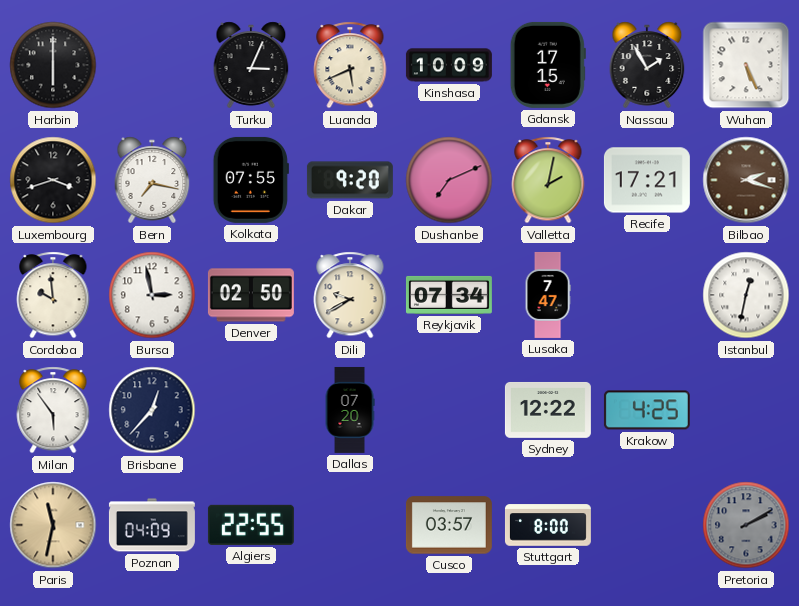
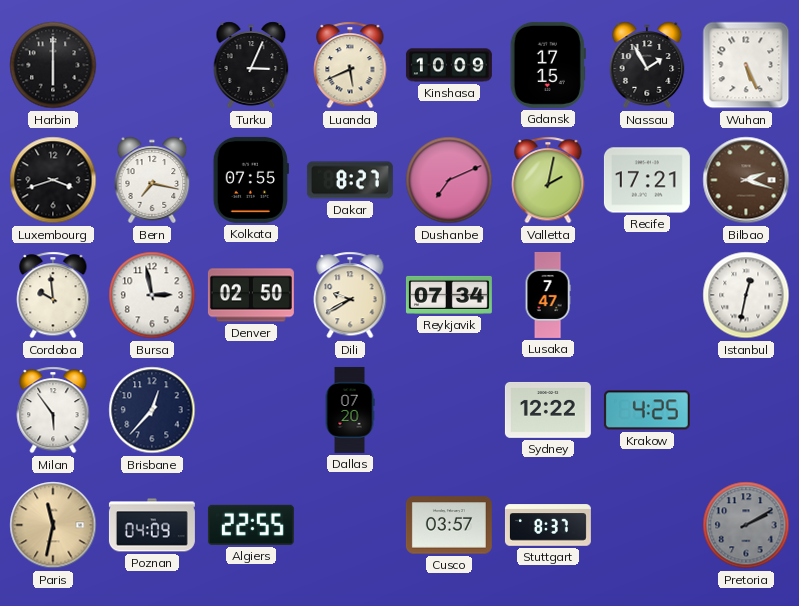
Dakar: 9:20 -> 8:27 (350, 180)
Stuttgart: 8:00 -> 8:37 (548, 525)
